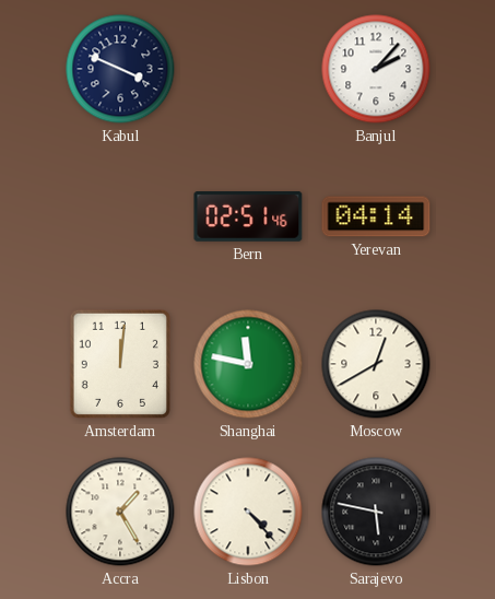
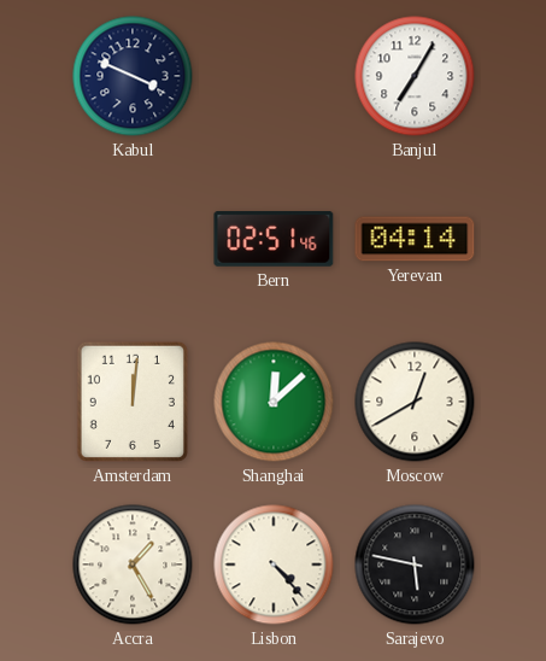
Banjul: 2:07 -> 7:05 (415, 76)
Shanghai: 11:47 -> 12:08 (274, 402)
